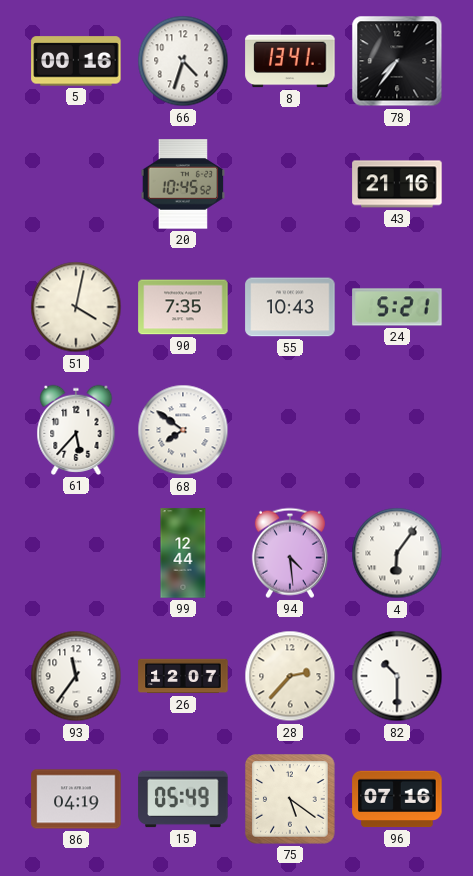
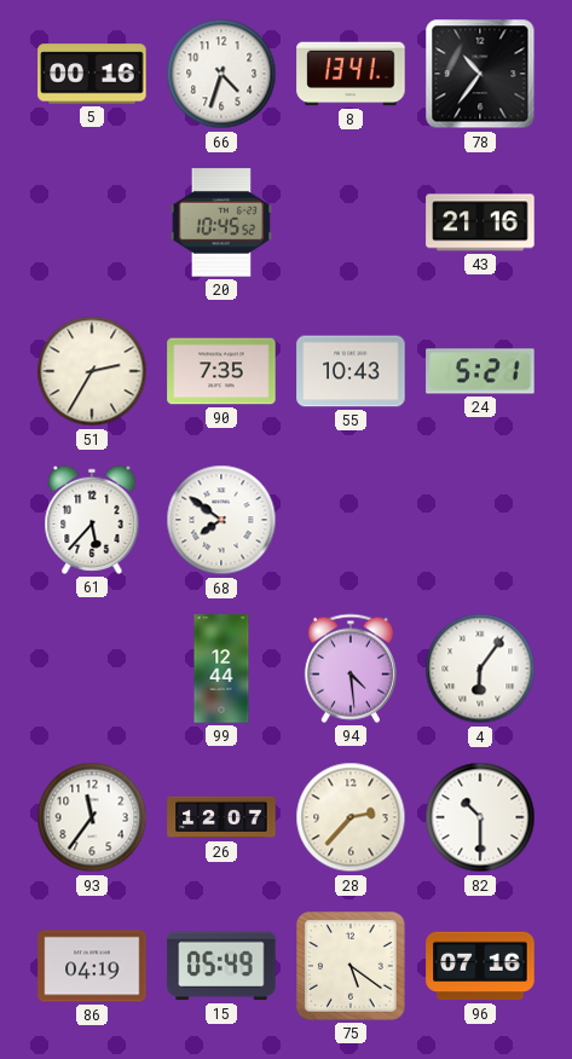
78: 7:36 -> 10:36 (480, 74)
51: 4:02 -> 2:35 (92, 371)
